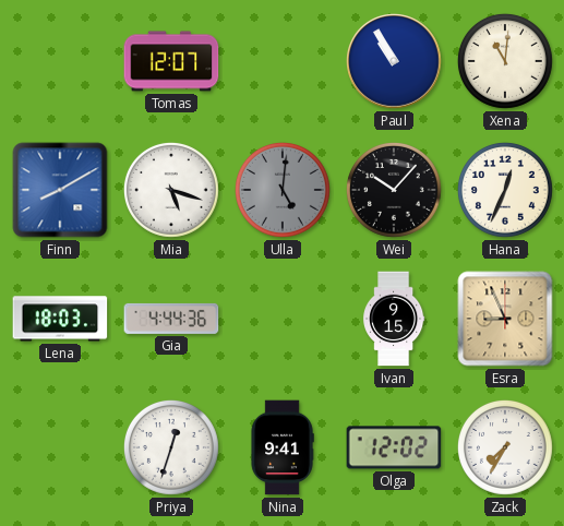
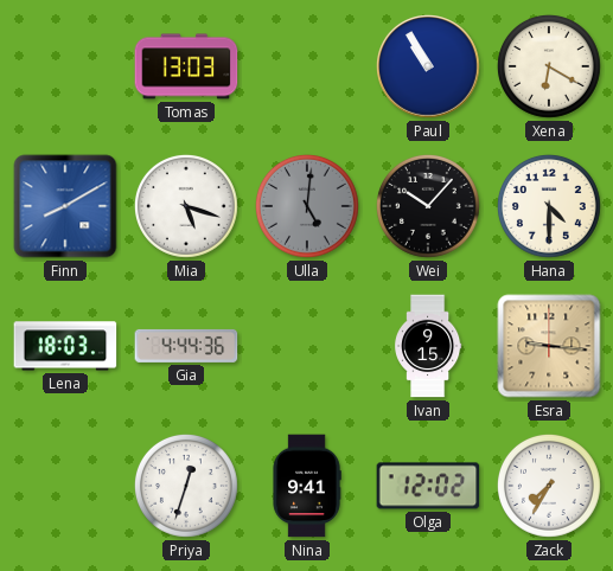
Tomas: 12:07 -> 13:03 (186, 66)
Xena: 11:01 -> 6:20 (549, 66)
Hana: 12:34 -> 4:30 (549, 206)
Esra: 8:56 -> 9:16 (549, 346)
